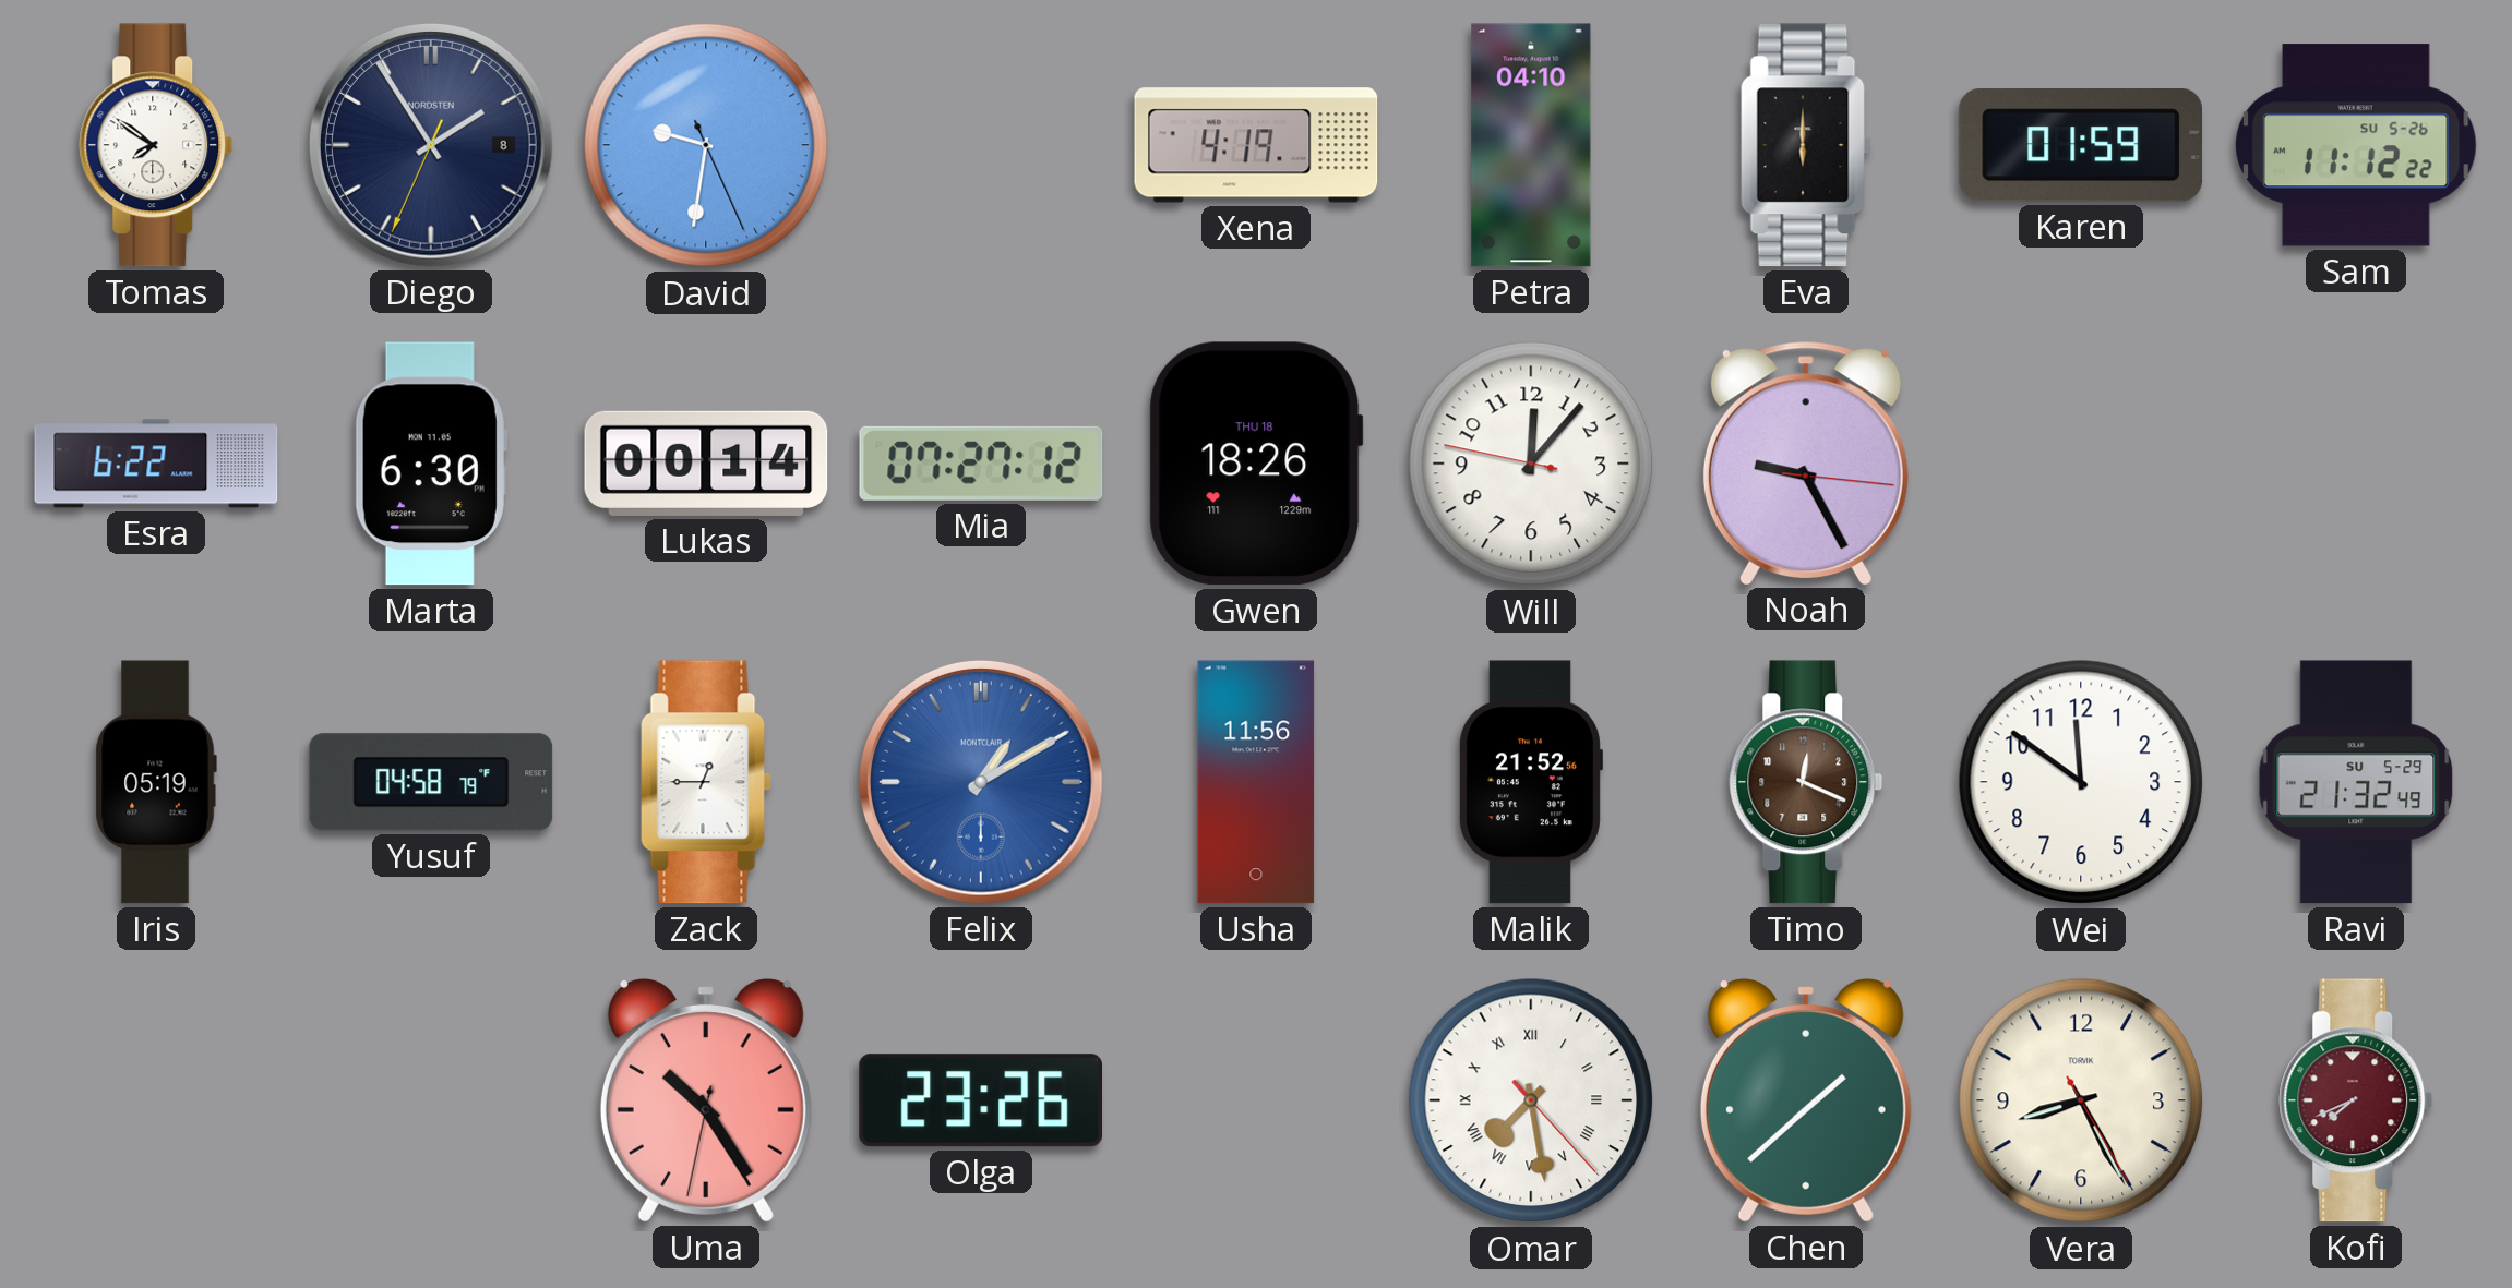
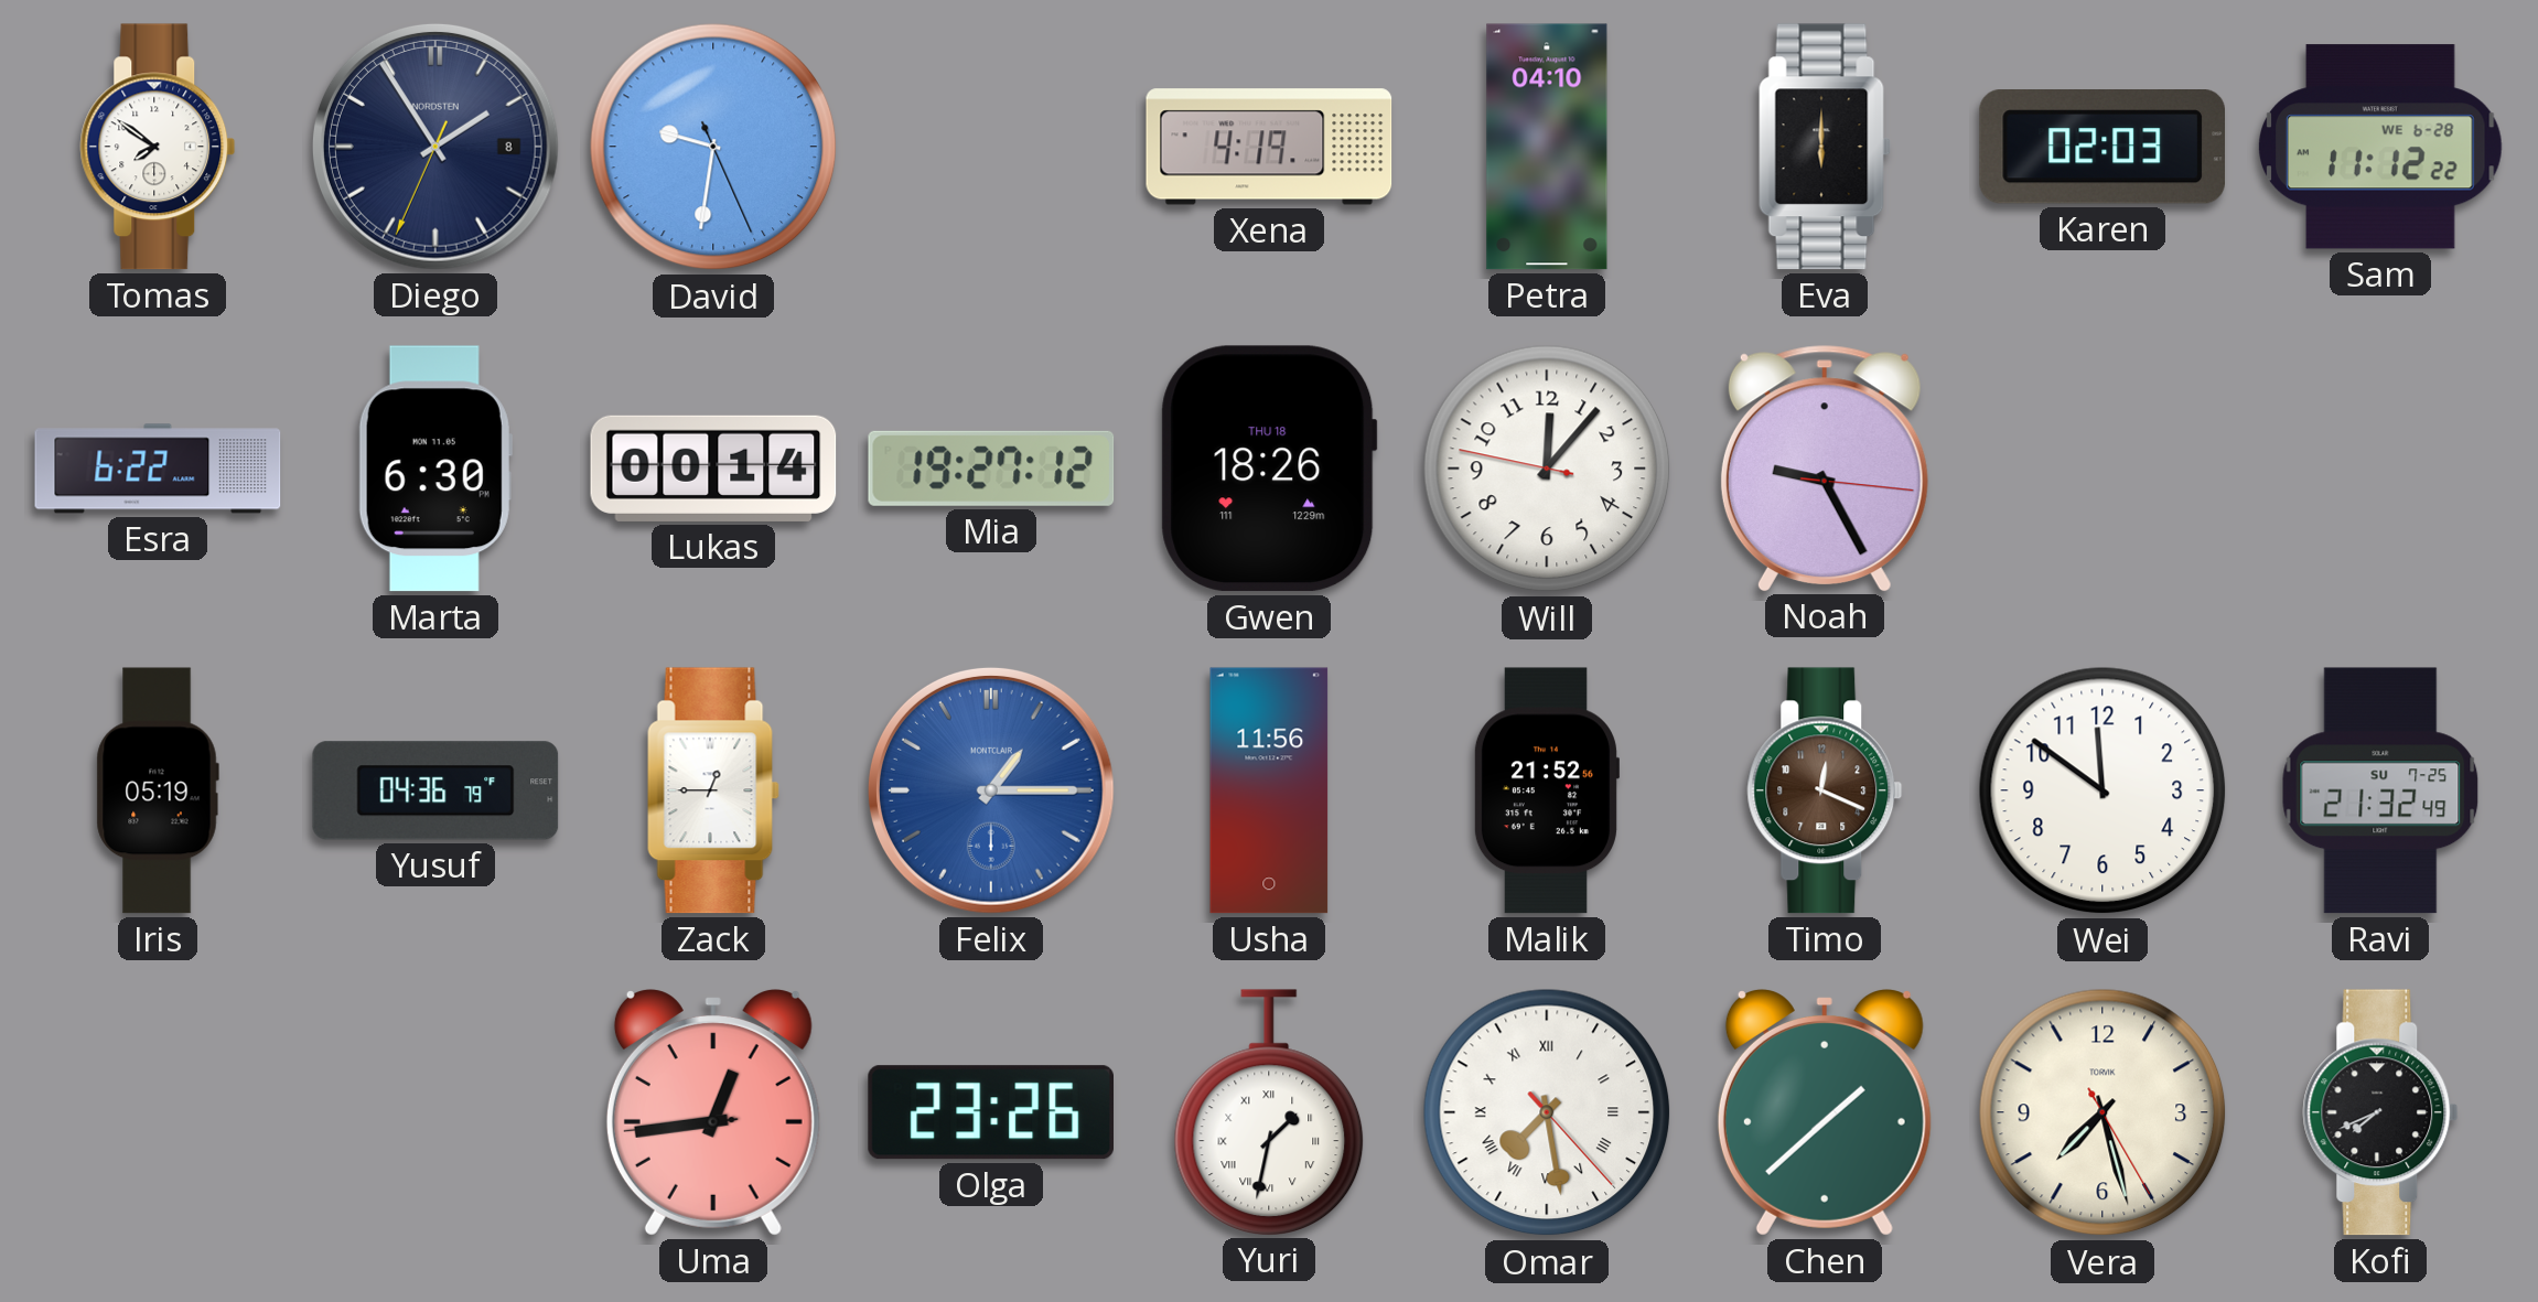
Karen: 01:59 -> 02:03 (2101, 148)
Sam date: SU 5-26 -> WE 6-28 (2381, 147)
Mia: 07:27 -> 19:27 (991, 469)
Yusuf: 04:58 -> 04:36 (435, 790)
Felix: 1:10 -> 1:15 (991, 790)
Ravi date: SU 5-29 -> SU 7-25 (2380, 790)
Uma: 10:24 -> 12:43 (713, 1112)
Yuri: none -> 1:32 (1269, 1112)
Vera: 8:25 -> 7:27 (2103, 1112)
Kofi dial: burgundy -> black (2380, 1112)
